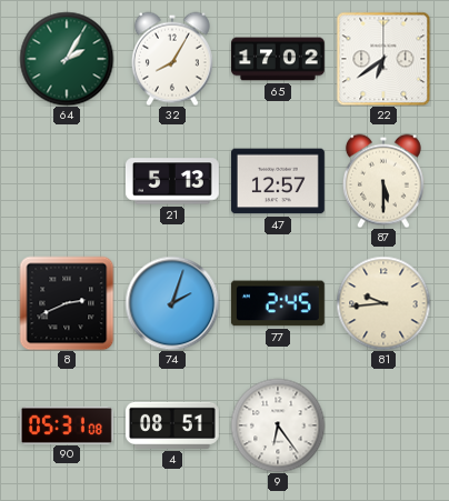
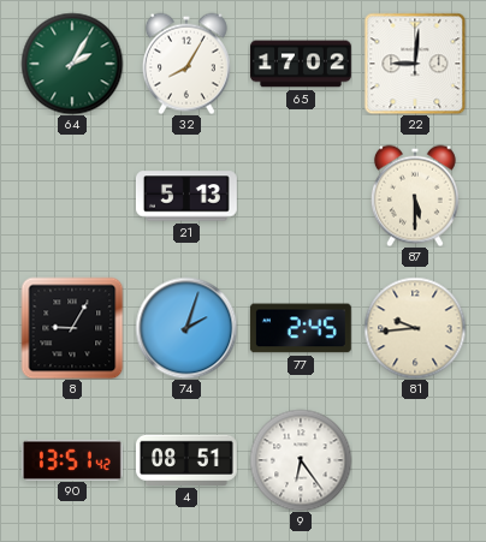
22: 6:39 -> 9:01 (415, 64)
47: 12:57 -> none (278, 181)
8: 2:41 -> 9:05 (72, 328)
90: 05:31 -> 13:51 (72, 459)
